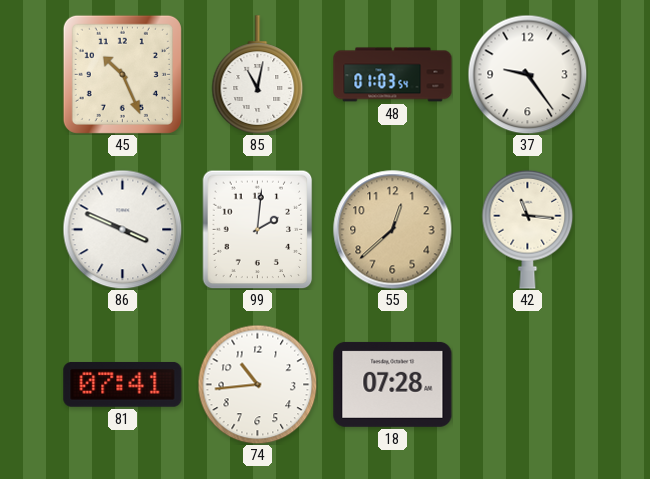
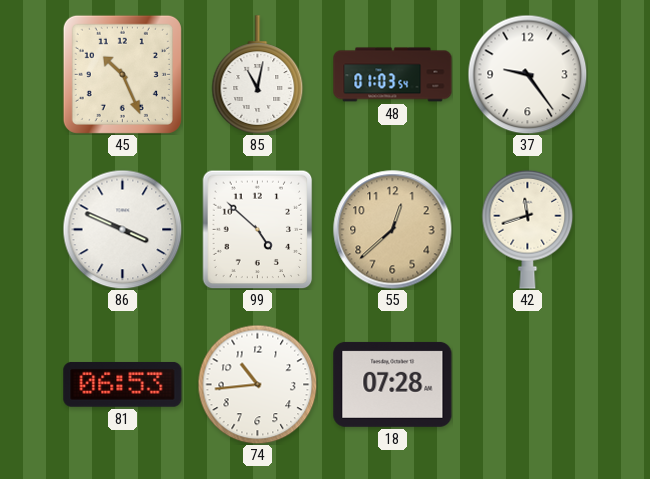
99: 2:01 -> 4:52 (258, 229)
42: 11:16 -> 11:42 (528, 229)
81: 07:41 -> 06:53 (123, 384)
